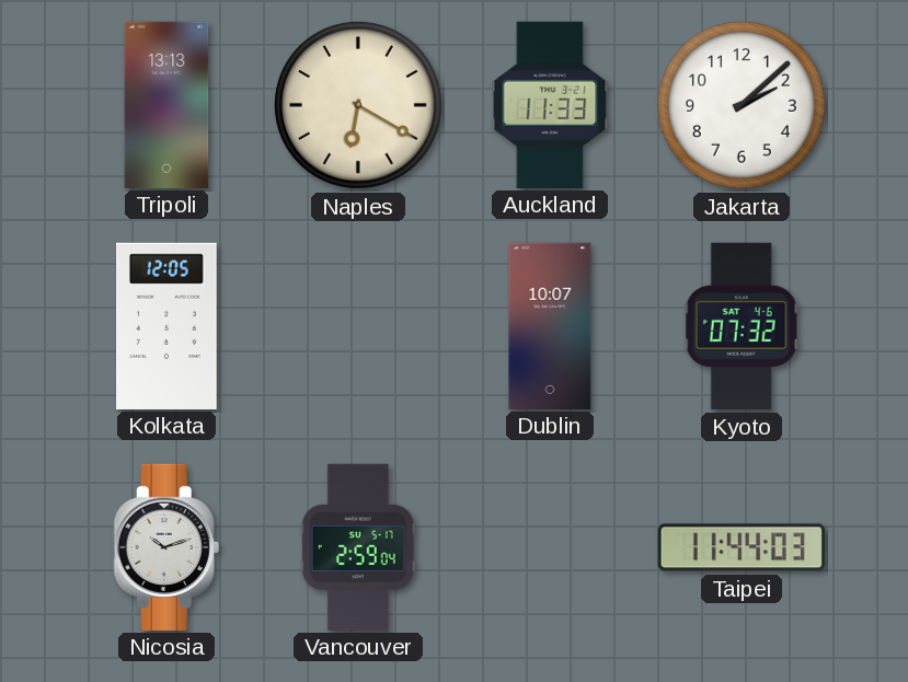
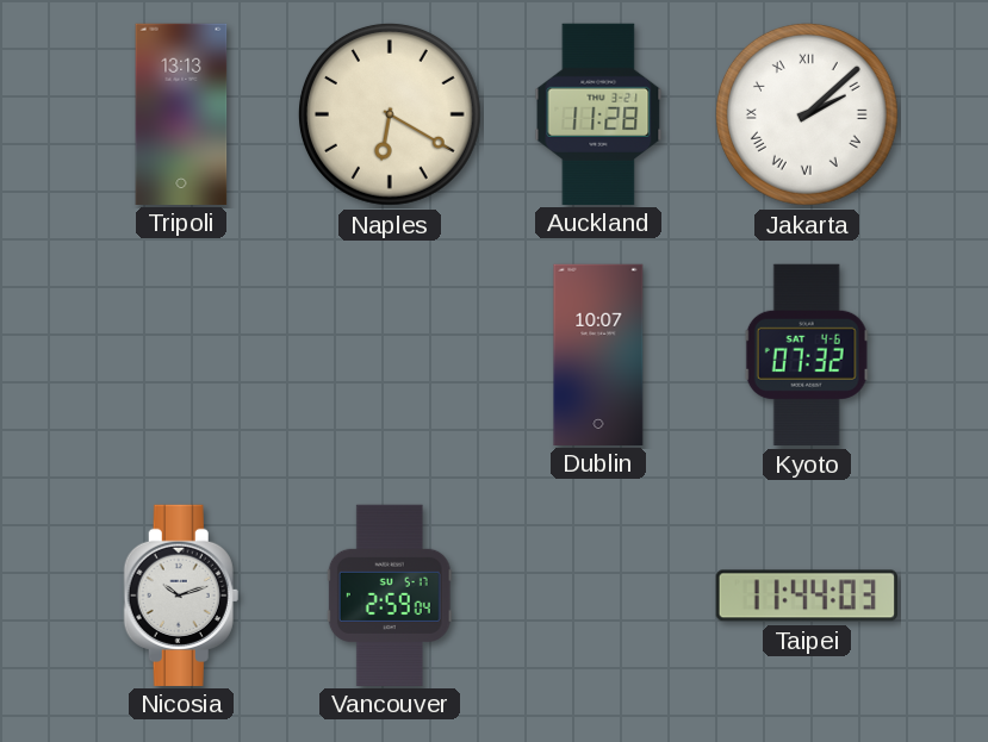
Auckland: 11:33 -> 11:28 (598, 113)
Jakarta numerals: Arabic -> Roman (807, 114)
Kolkata: 12:05 -> none (168, 325)
